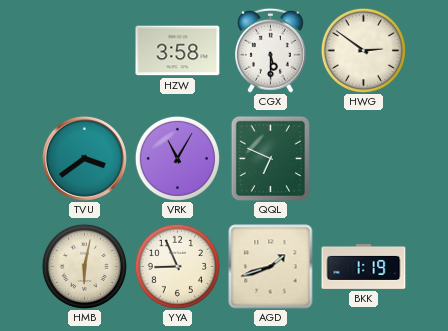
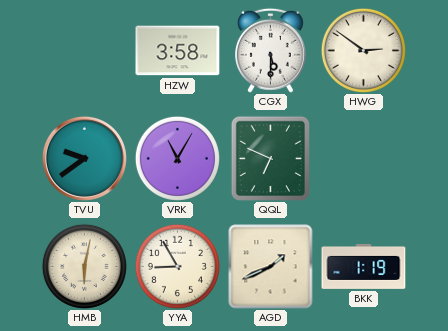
TVU: 3:39 -> 9:39 (84, 158)
YYA: 8:56 -> 8:55 (177, 266)
AGD: 1:42 -> 1:41 (271, 267)
